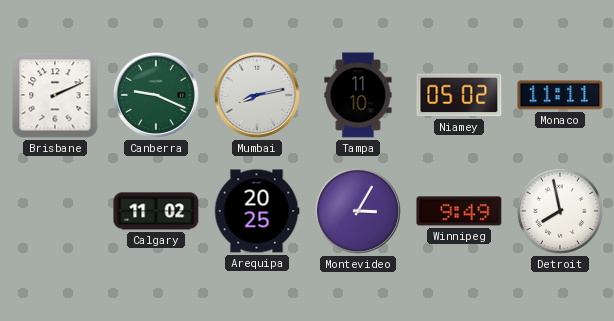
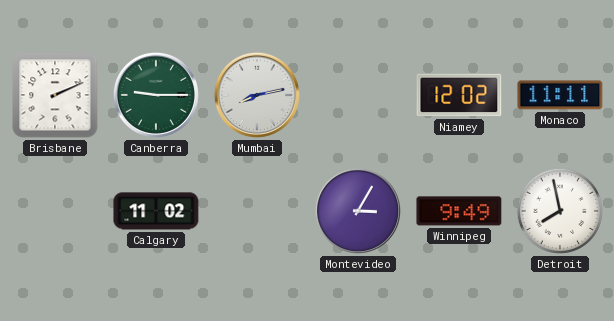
Canberra: 9:19 -> 9:15 (156, 95)
Tampa: 11:10 -> none (358, 95)
Niamey: 05:02 -> 12:02 (459, 95)
Arequipa: 20:25 -> none (257, 211)
